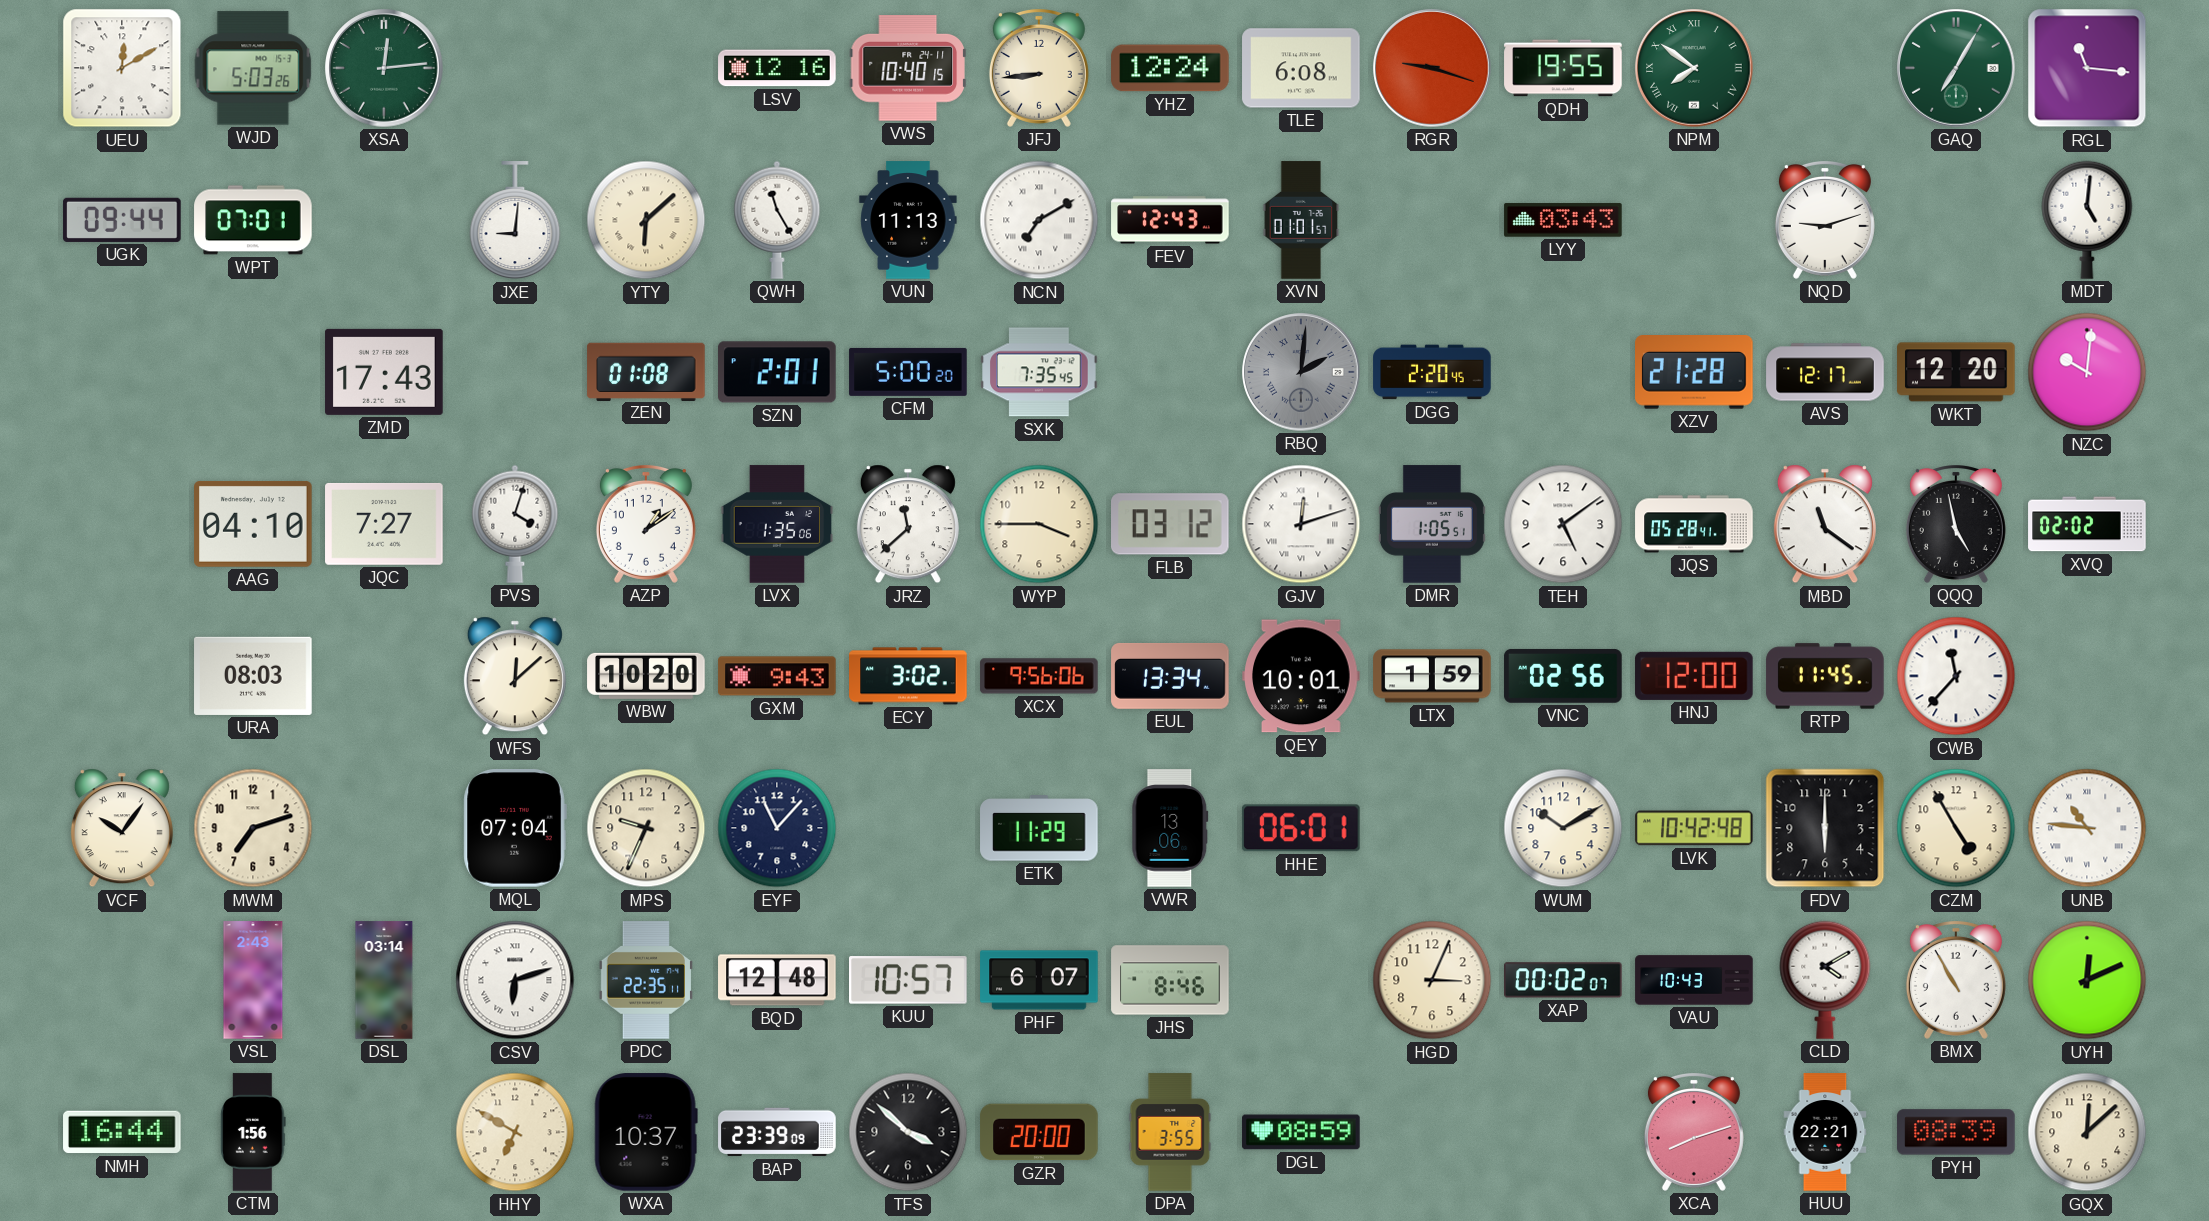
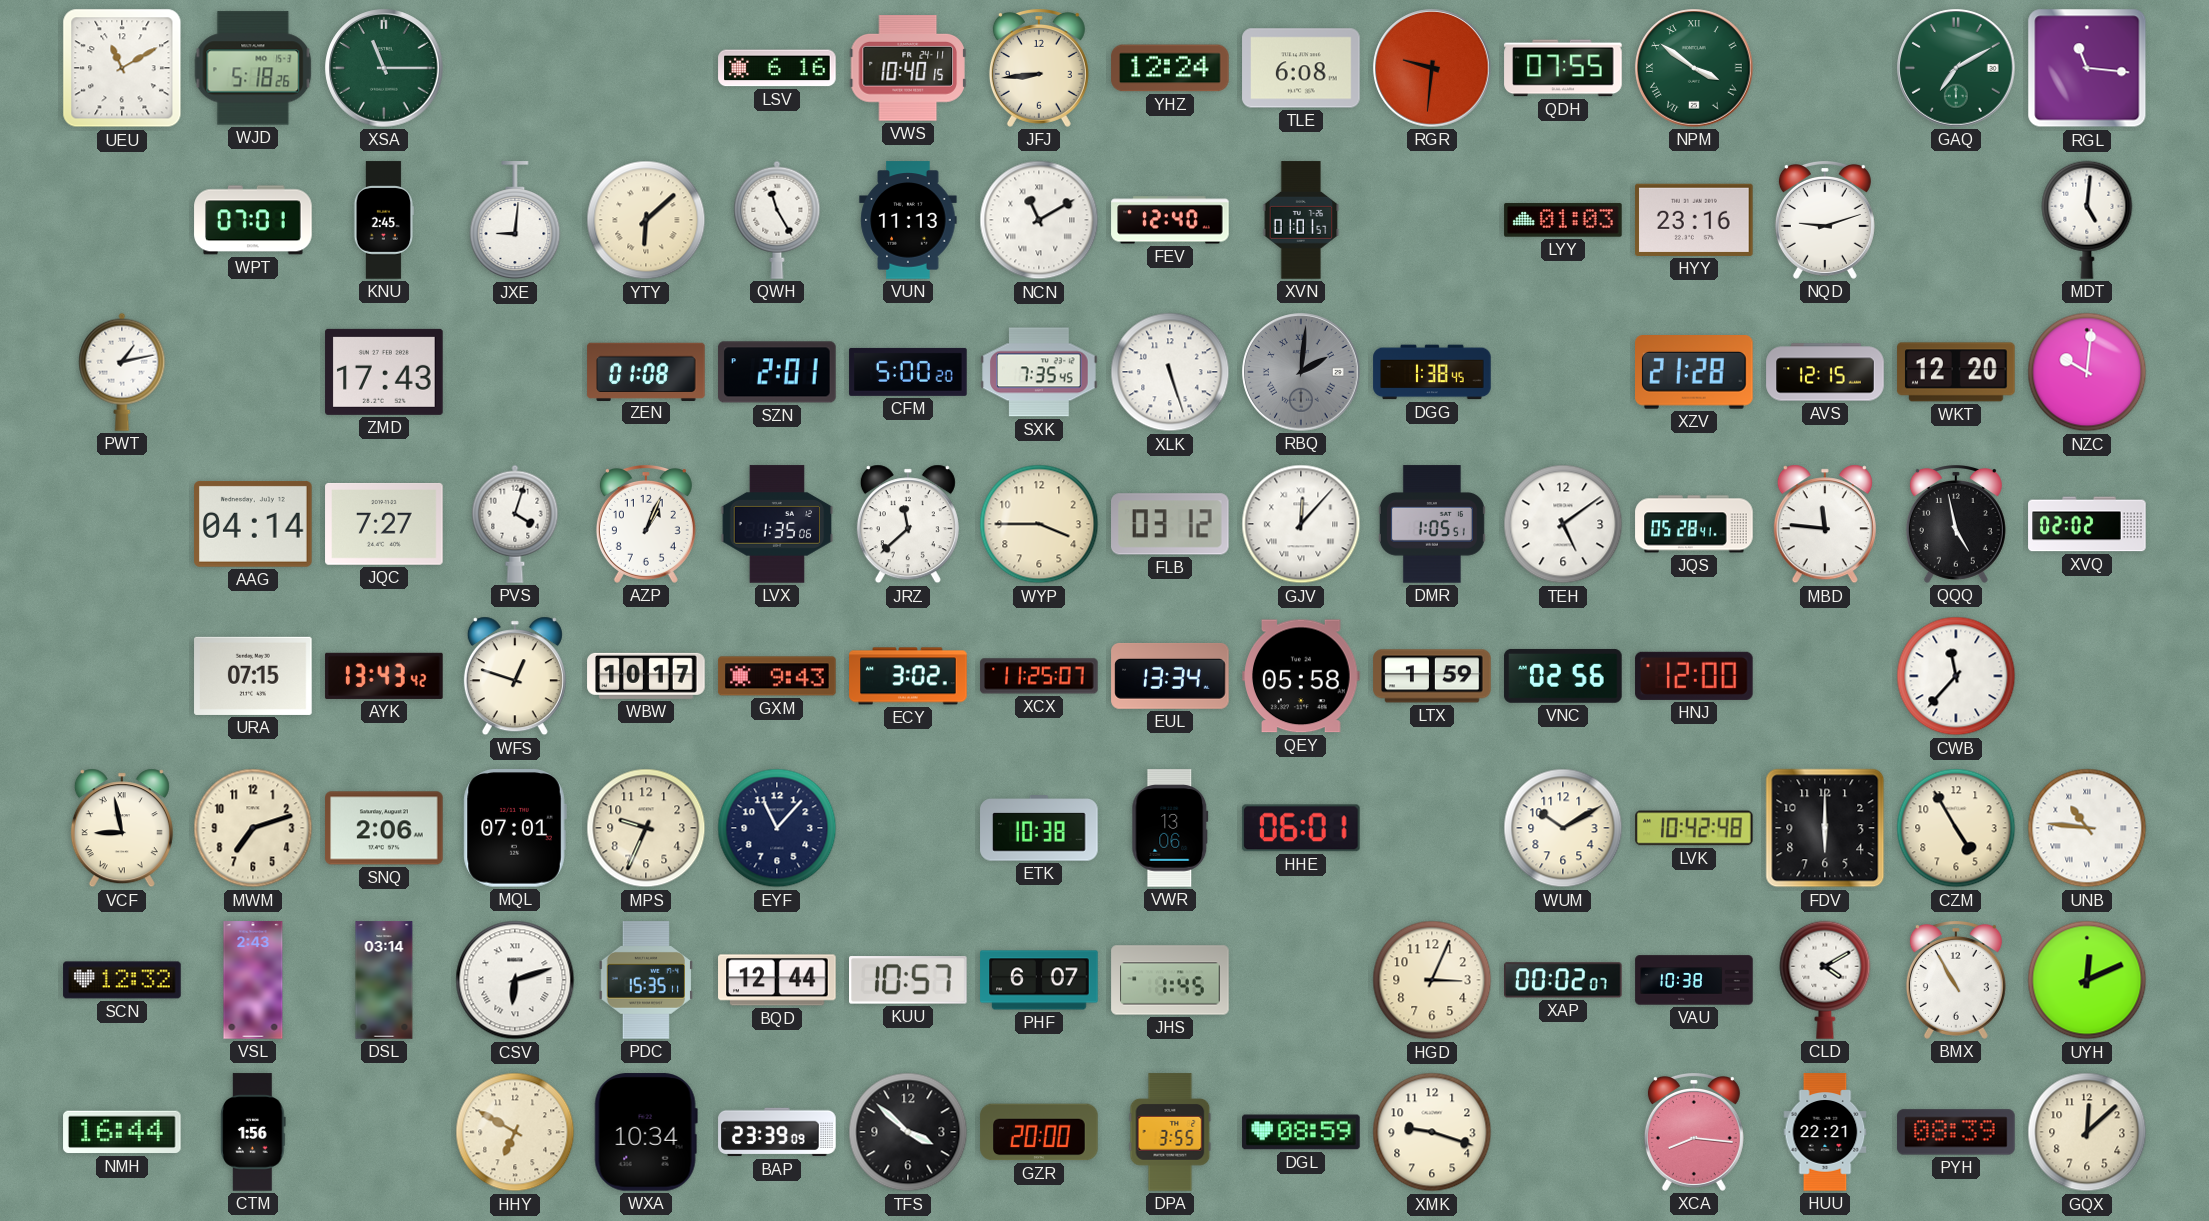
UEU: 12:10 -> 11:10 (122, 68)
WJD: 5:03 -> 5:18 (253, 68)
XSA: 12:14 -> 11:15 (384, 68)
LSV: 12:16 -> 6:16 (777, 68)
RGR: 9:18 -> 9:31 (1432, 68)
QDH: 19:55 -> 07:55 (1563, 68)
NPM: 7:51 -> 3:51 (1694, 68)
GAQ: 7:05 -> 7:10 (1956, 68)
UGK: 09:44 -> none (122, 220)
KNU: none -> 2:45 (384, 220)
NCN: 7:10 -> 11:10 (1039, 220)
FEV: 12:43 -> 12:40 (1170, 220)
LYY: 03:43 -> 01:03 (1563, 220)
HYY: none -> 23:16 (1694, 220)
PWT: none -> 1:13 (122, 372)
XLK: none -> 5:27 (1170, 372)
DGG: 2:20 -> 1:38 (1432, 372)
AVS: 12:17 -> 12:15 (1825, 372)
AAG: 04:10 -> 04:14 (253, 525)
AZP: 1:09 -> 1:04 (646, 525)
GJV: 12:12 -> 12:07 (1301, 524)
MBD: 11:21 -> 11:46 (1825, 524)
URA: 08:03 -> 07:15 (253, 676)
AYK: none -> 13:43 (384, 676)
WFS: 12:08 -> 12:48 (515, 676)
WBW: 10:20 -> 10:17 (646, 676)
XCX: 9:56 -> 11:25 (1039, 676)
QEY: 10:01 -> 05:58 (1301, 676)
RTP: 11:45 -> none (1825, 676)
VCF: 10:06 -> 8:58 (122, 828)
SNQ: none -> 2:06 (384, 828)
MQL: 07:04 -> 07:01 (515, 829)
ETK: 11:29 -> 10:38 (1039, 828)
SCN: none -> 12:32 (122, 980)
PDC: 22:35 -> 15:35 (646, 980)
BQD: 12:48 -> 12:44 (777, 980)
JHS: 8:46 -> 1:45 (1170, 980)
VAU: 10:43 -> 10:38 (1694, 980)
WXA: 10:37 -> 10:34 (646, 1132)
XMK: none -> 9:18 (1432, 1132)
XCA: 8:12 -> 8:16 (1694, 1133)
